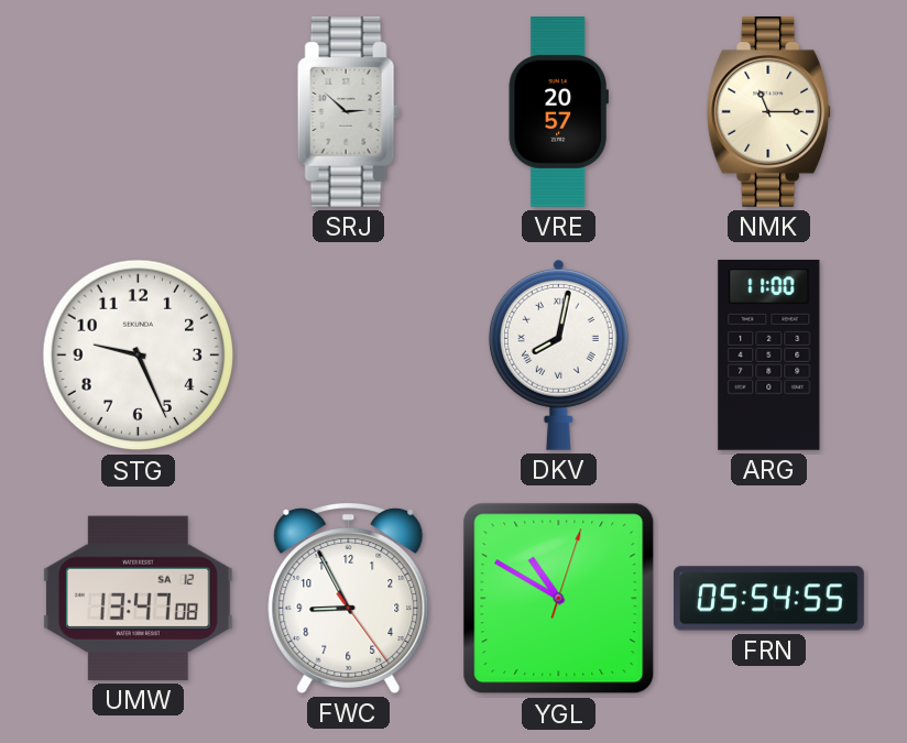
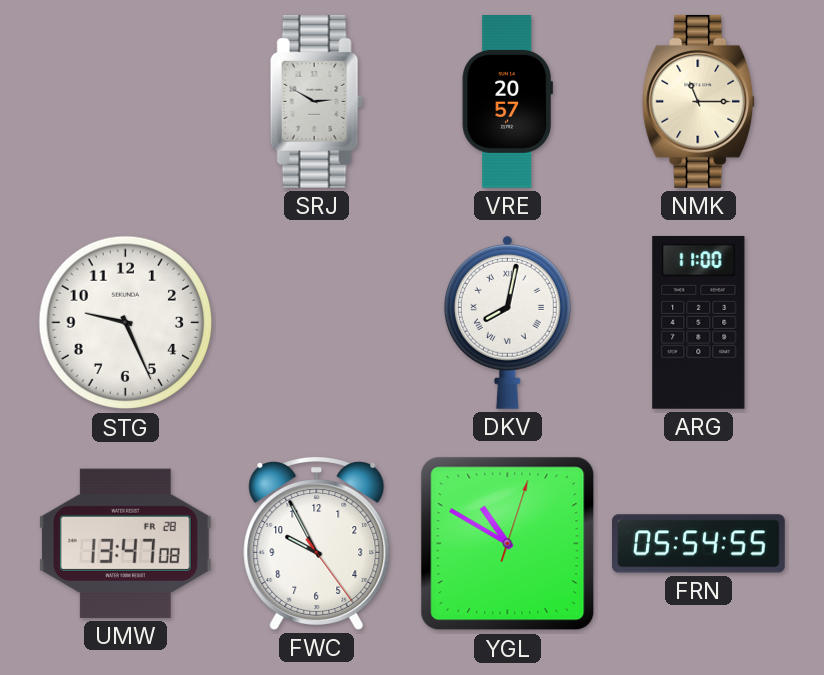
SRJ: 2:52 -> 2:50 (316, 101)
UMW date: SA 12 -> FR 28 (125, 543)
FWC: 8:55 -> 9:55 (317, 544)
